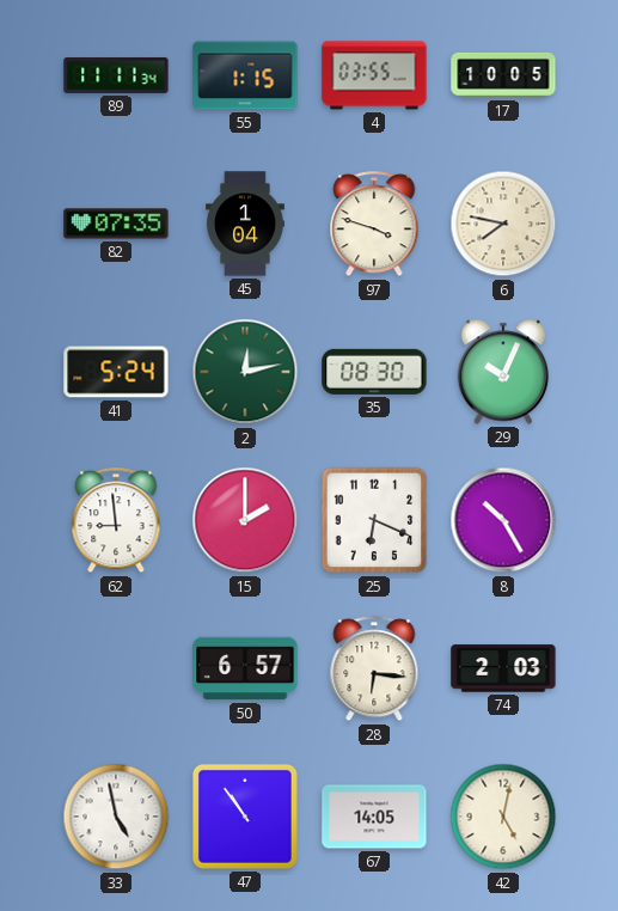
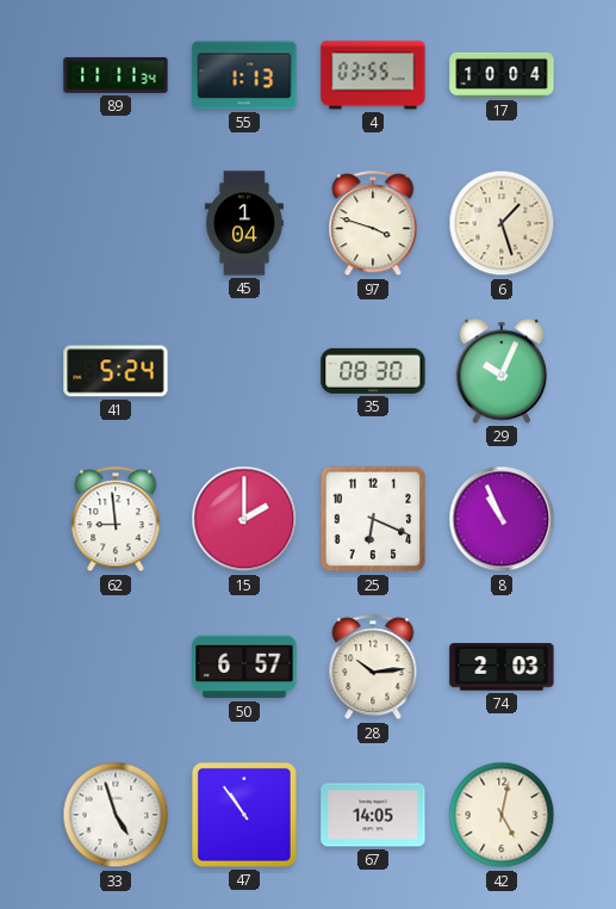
55: 1:15 -> 1:13 (244, 75)
17: 10:05 -> 10:04 (502, 75)
82: 07:35 -> none (116, 224)
6: 7:47 -> 1:27 (502, 223)
2: 12:13 -> none (245, 372)
8: 10:25 -> 10:56 (502, 519)
28: 6:16 -> 10:14 (373, 668)
33: 4:58 -> 4:57 (116, 815)
